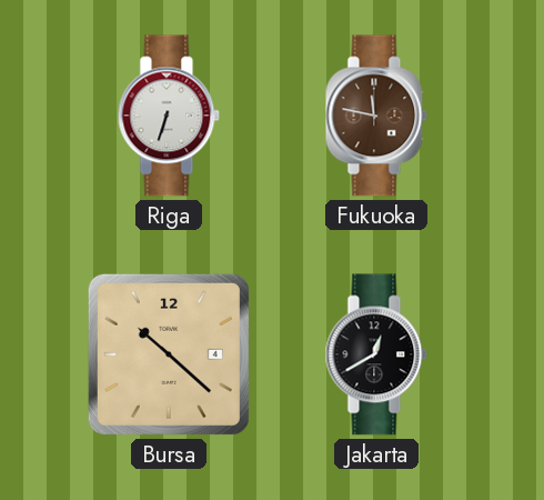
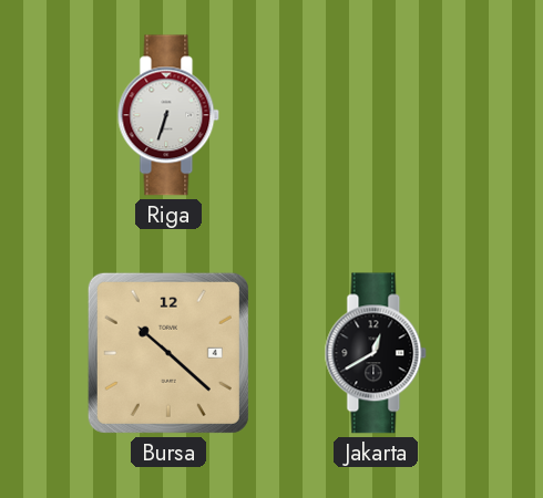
Fukuoka: 11:47 -> none (376, 116)
